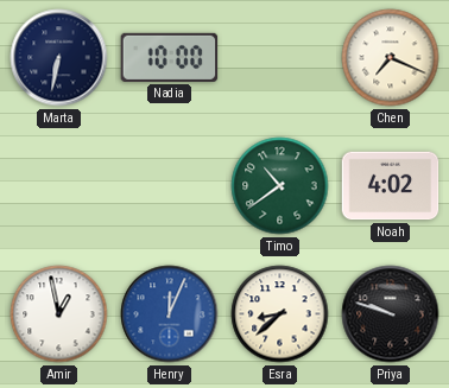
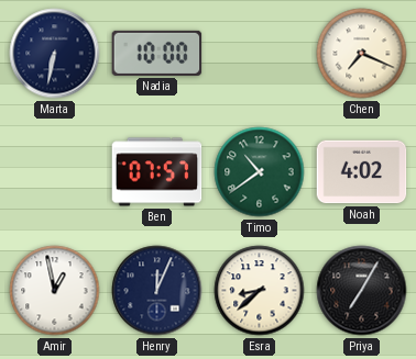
Ben: none -> 07:57 (157, 172)
Henry dial: blue -> navy (157, 291)
Priya: 9:48 -> 7:05 (362, 291)
